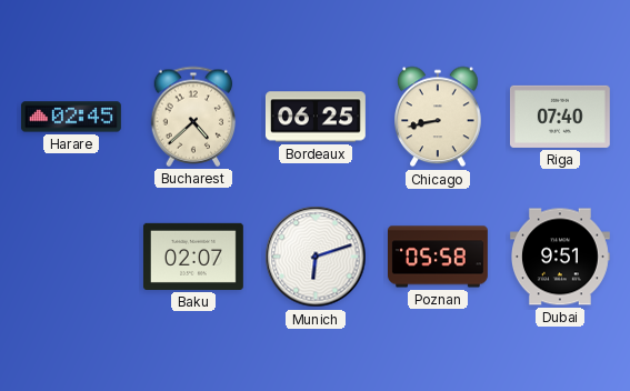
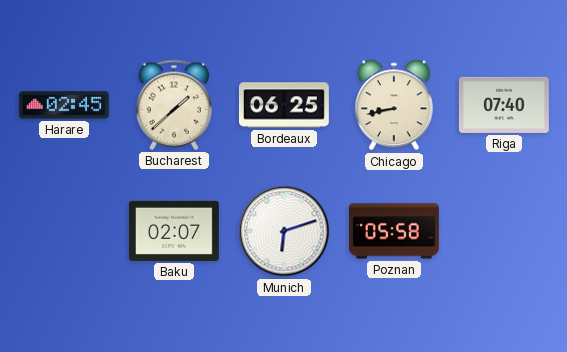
Bucharest: 4:38 -> 1:38 (174, 105)
Dubai: 9:51 -> none (560, 257)
